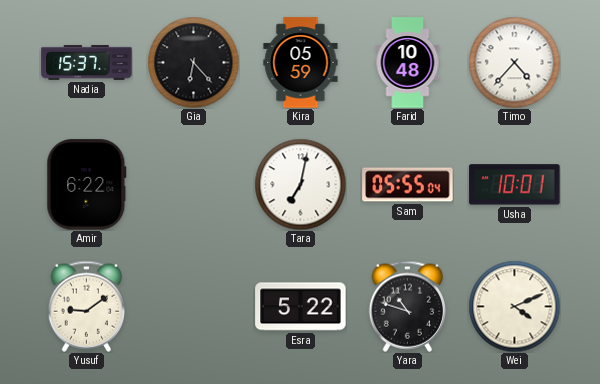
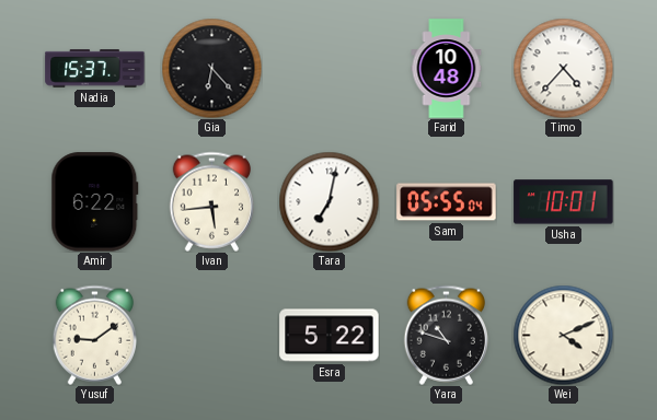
Kira: 05:59 -> none (301, 63)
Ivan: none -> 5:44 (211, 201)
